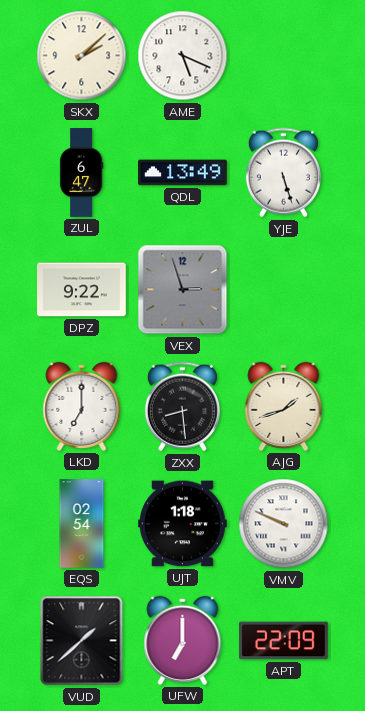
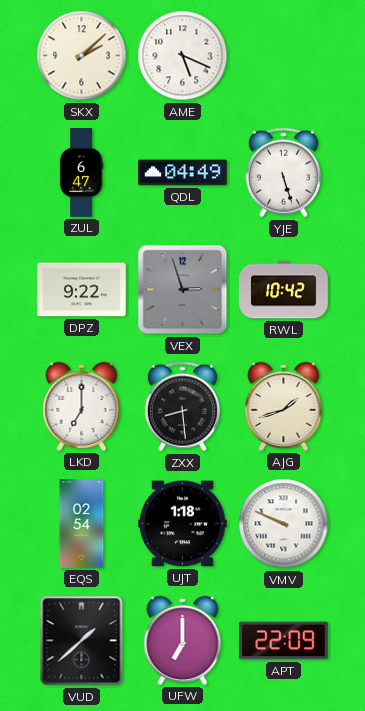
QDL: 13:49 -> 04:49 (183, 173)
RWL: none -> 10:42 (284, 290)
